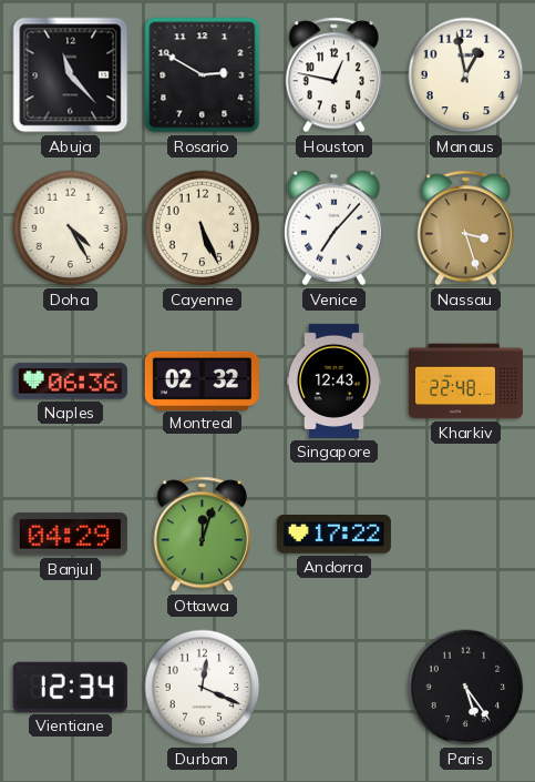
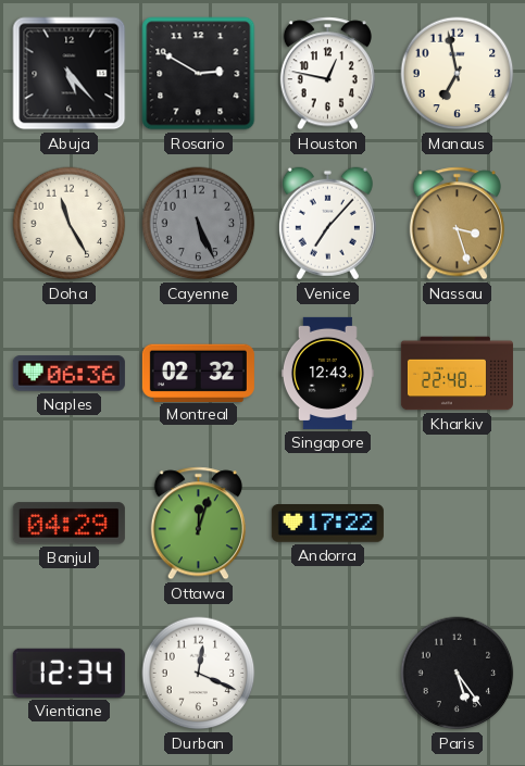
Abuja: 11:23 -> 5:23 (70, 74)
Manaus: 12:58 -> 6:58 (458, 74)
Doha: 4:25 -> 11:25 (70, 224)
Cayenne dial: cream -> grey (199, 224)
